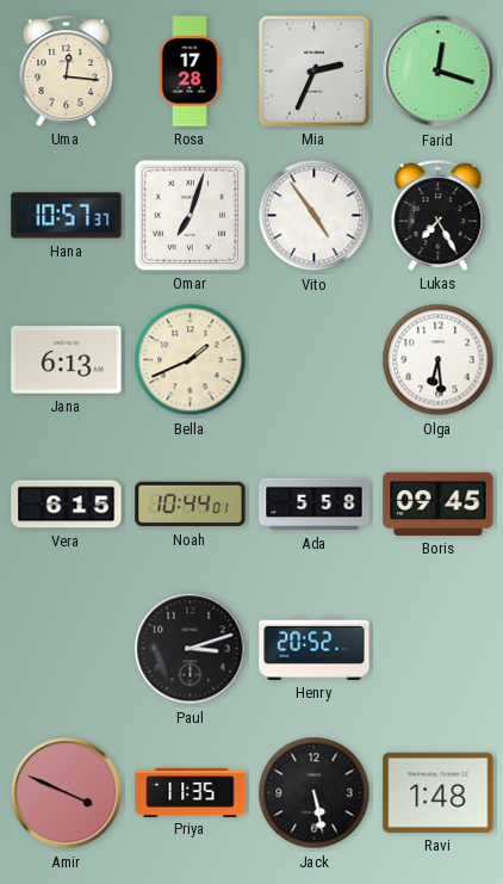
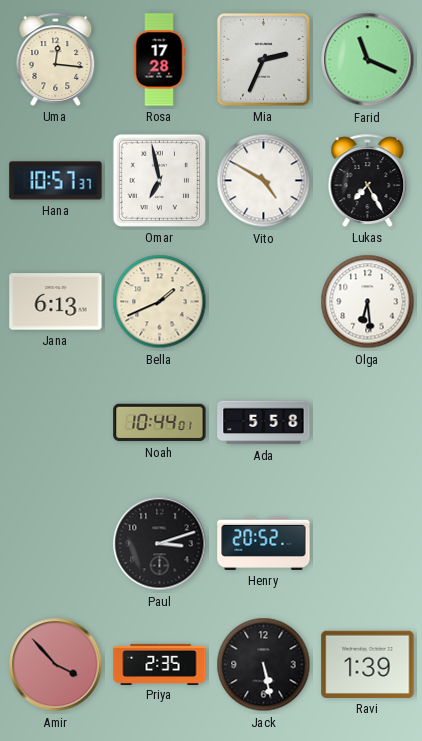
Farid: 12:18 -> 11:19 (368, 60)
Omar: 7:03 -> 6:58 (159, 180)
Vito: 4:54 -> 4:50 (264, 181)
Vera: 6:15 -> none (67, 505)
Boris: 09:45 -> none (439, 503)
Amir: 3:49 -> 3:53 (56, 665)
Priya: 11:35 -> 2:35 (160, 664)
Ravi: 1:48 -> 1:39 (368, 664)
